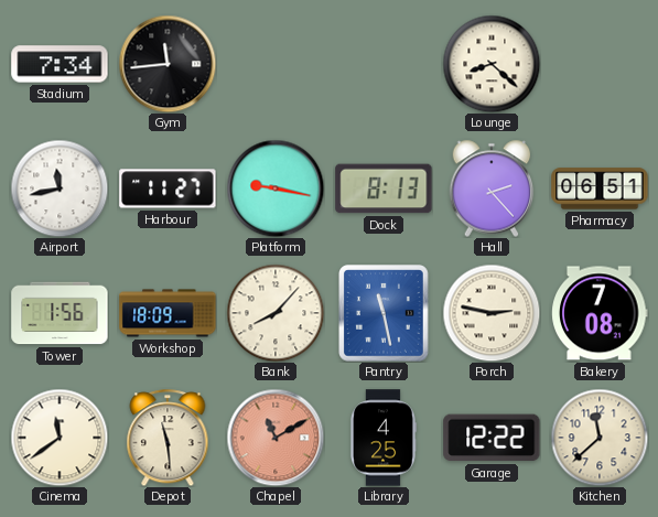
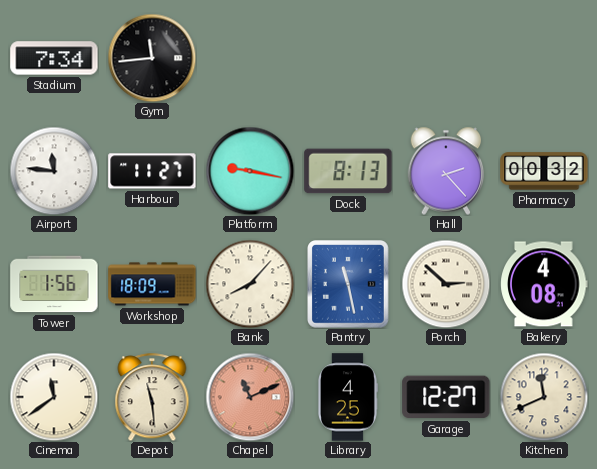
Lounge: 8:22 -> none (492, 64)
Airport: 11:43 -> 11:46 (54, 171)
Pharmacy: 06:51 -> 00:32 (544, 171)
Porch: 2:47 -> 2:52 (446, 284)
Bakery: 7:08 -> 4:08 (544, 284)
Chapel: 11:10 -> 11:11 (250, 397)
Garage: 12:22 -> 12:27 (446, 397)
Kitchen: 11:38 -> 11:41 (544, 397)
